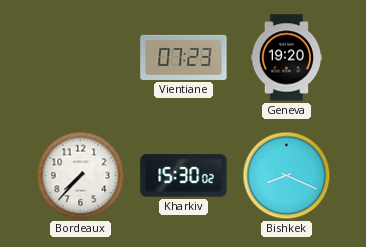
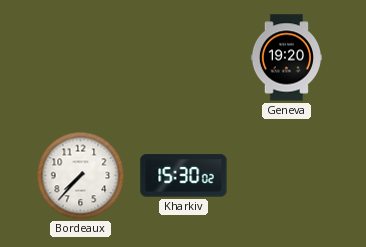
Vientiane: 07:23 -> none (184, 57)
Bishkek: 8:19 -> none (287, 176)
